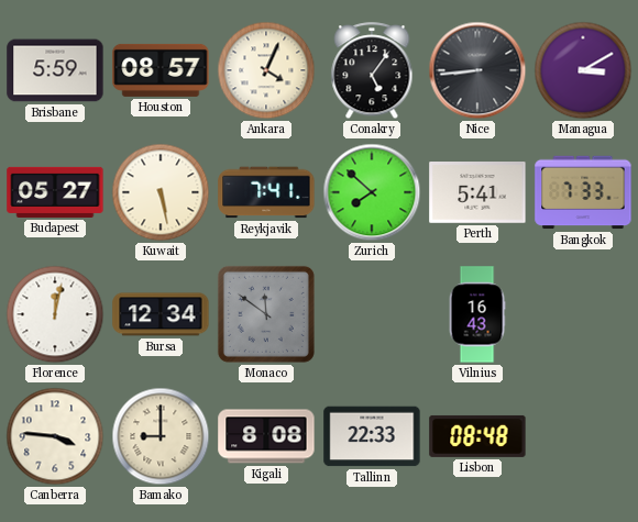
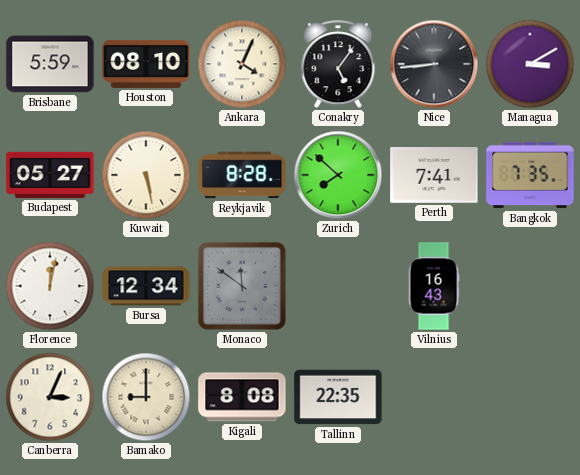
Houston: 08:57 -> 08:10 (146, 64)
Reykjavik: 7:41 -> 8:28 (242, 175)
Perth: 5:41 -> 7:41 (434, 175)
Bangkok: 7:33 -> 7:35 (530, 175)
Canberra: 3:46 -> 3:04 (50, 397)
Tallinn: 22:33 -> 22:35 (338, 397)
Lisbon: 08:48 -> none (477, 436)
